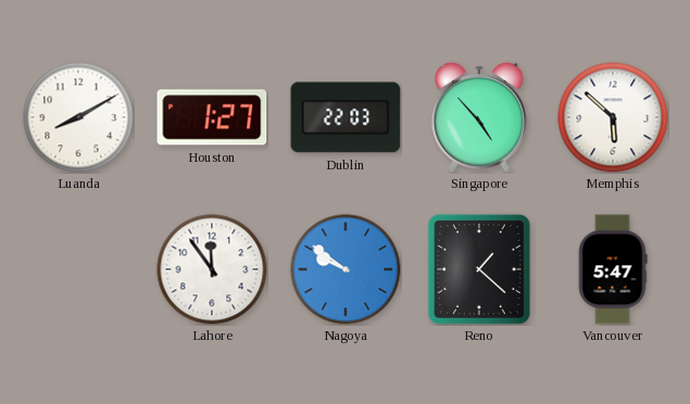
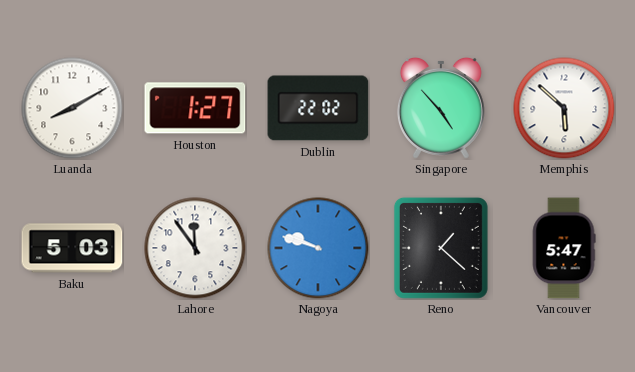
Dublin: 22:03 -> 22:02 (318, 108)
Baku: none -> 5:03 (72, 248)
Nagoya: 9:51 -> 9:48 (318, 248)
